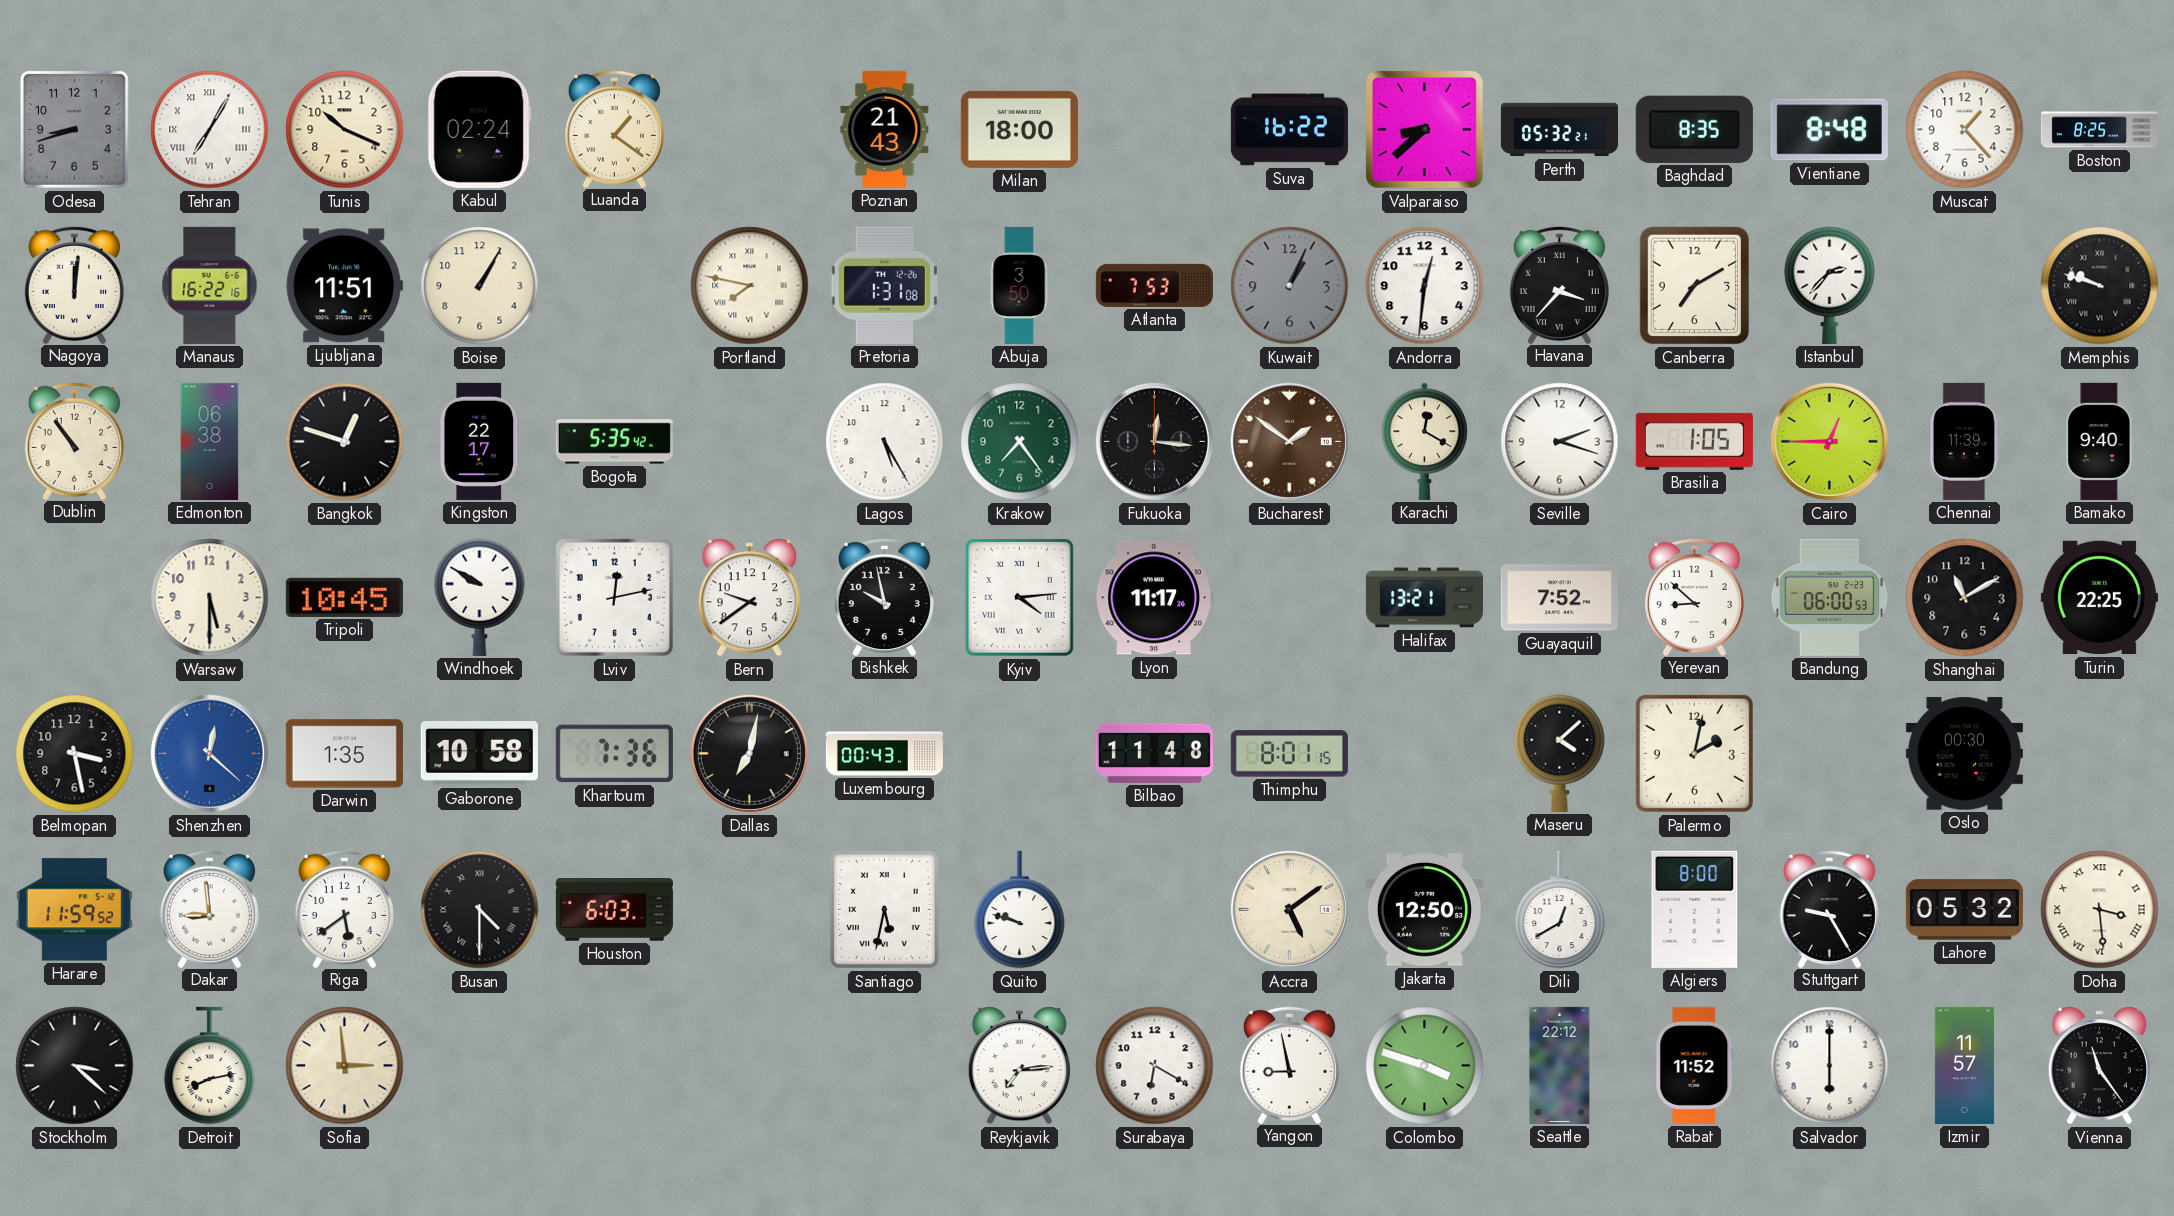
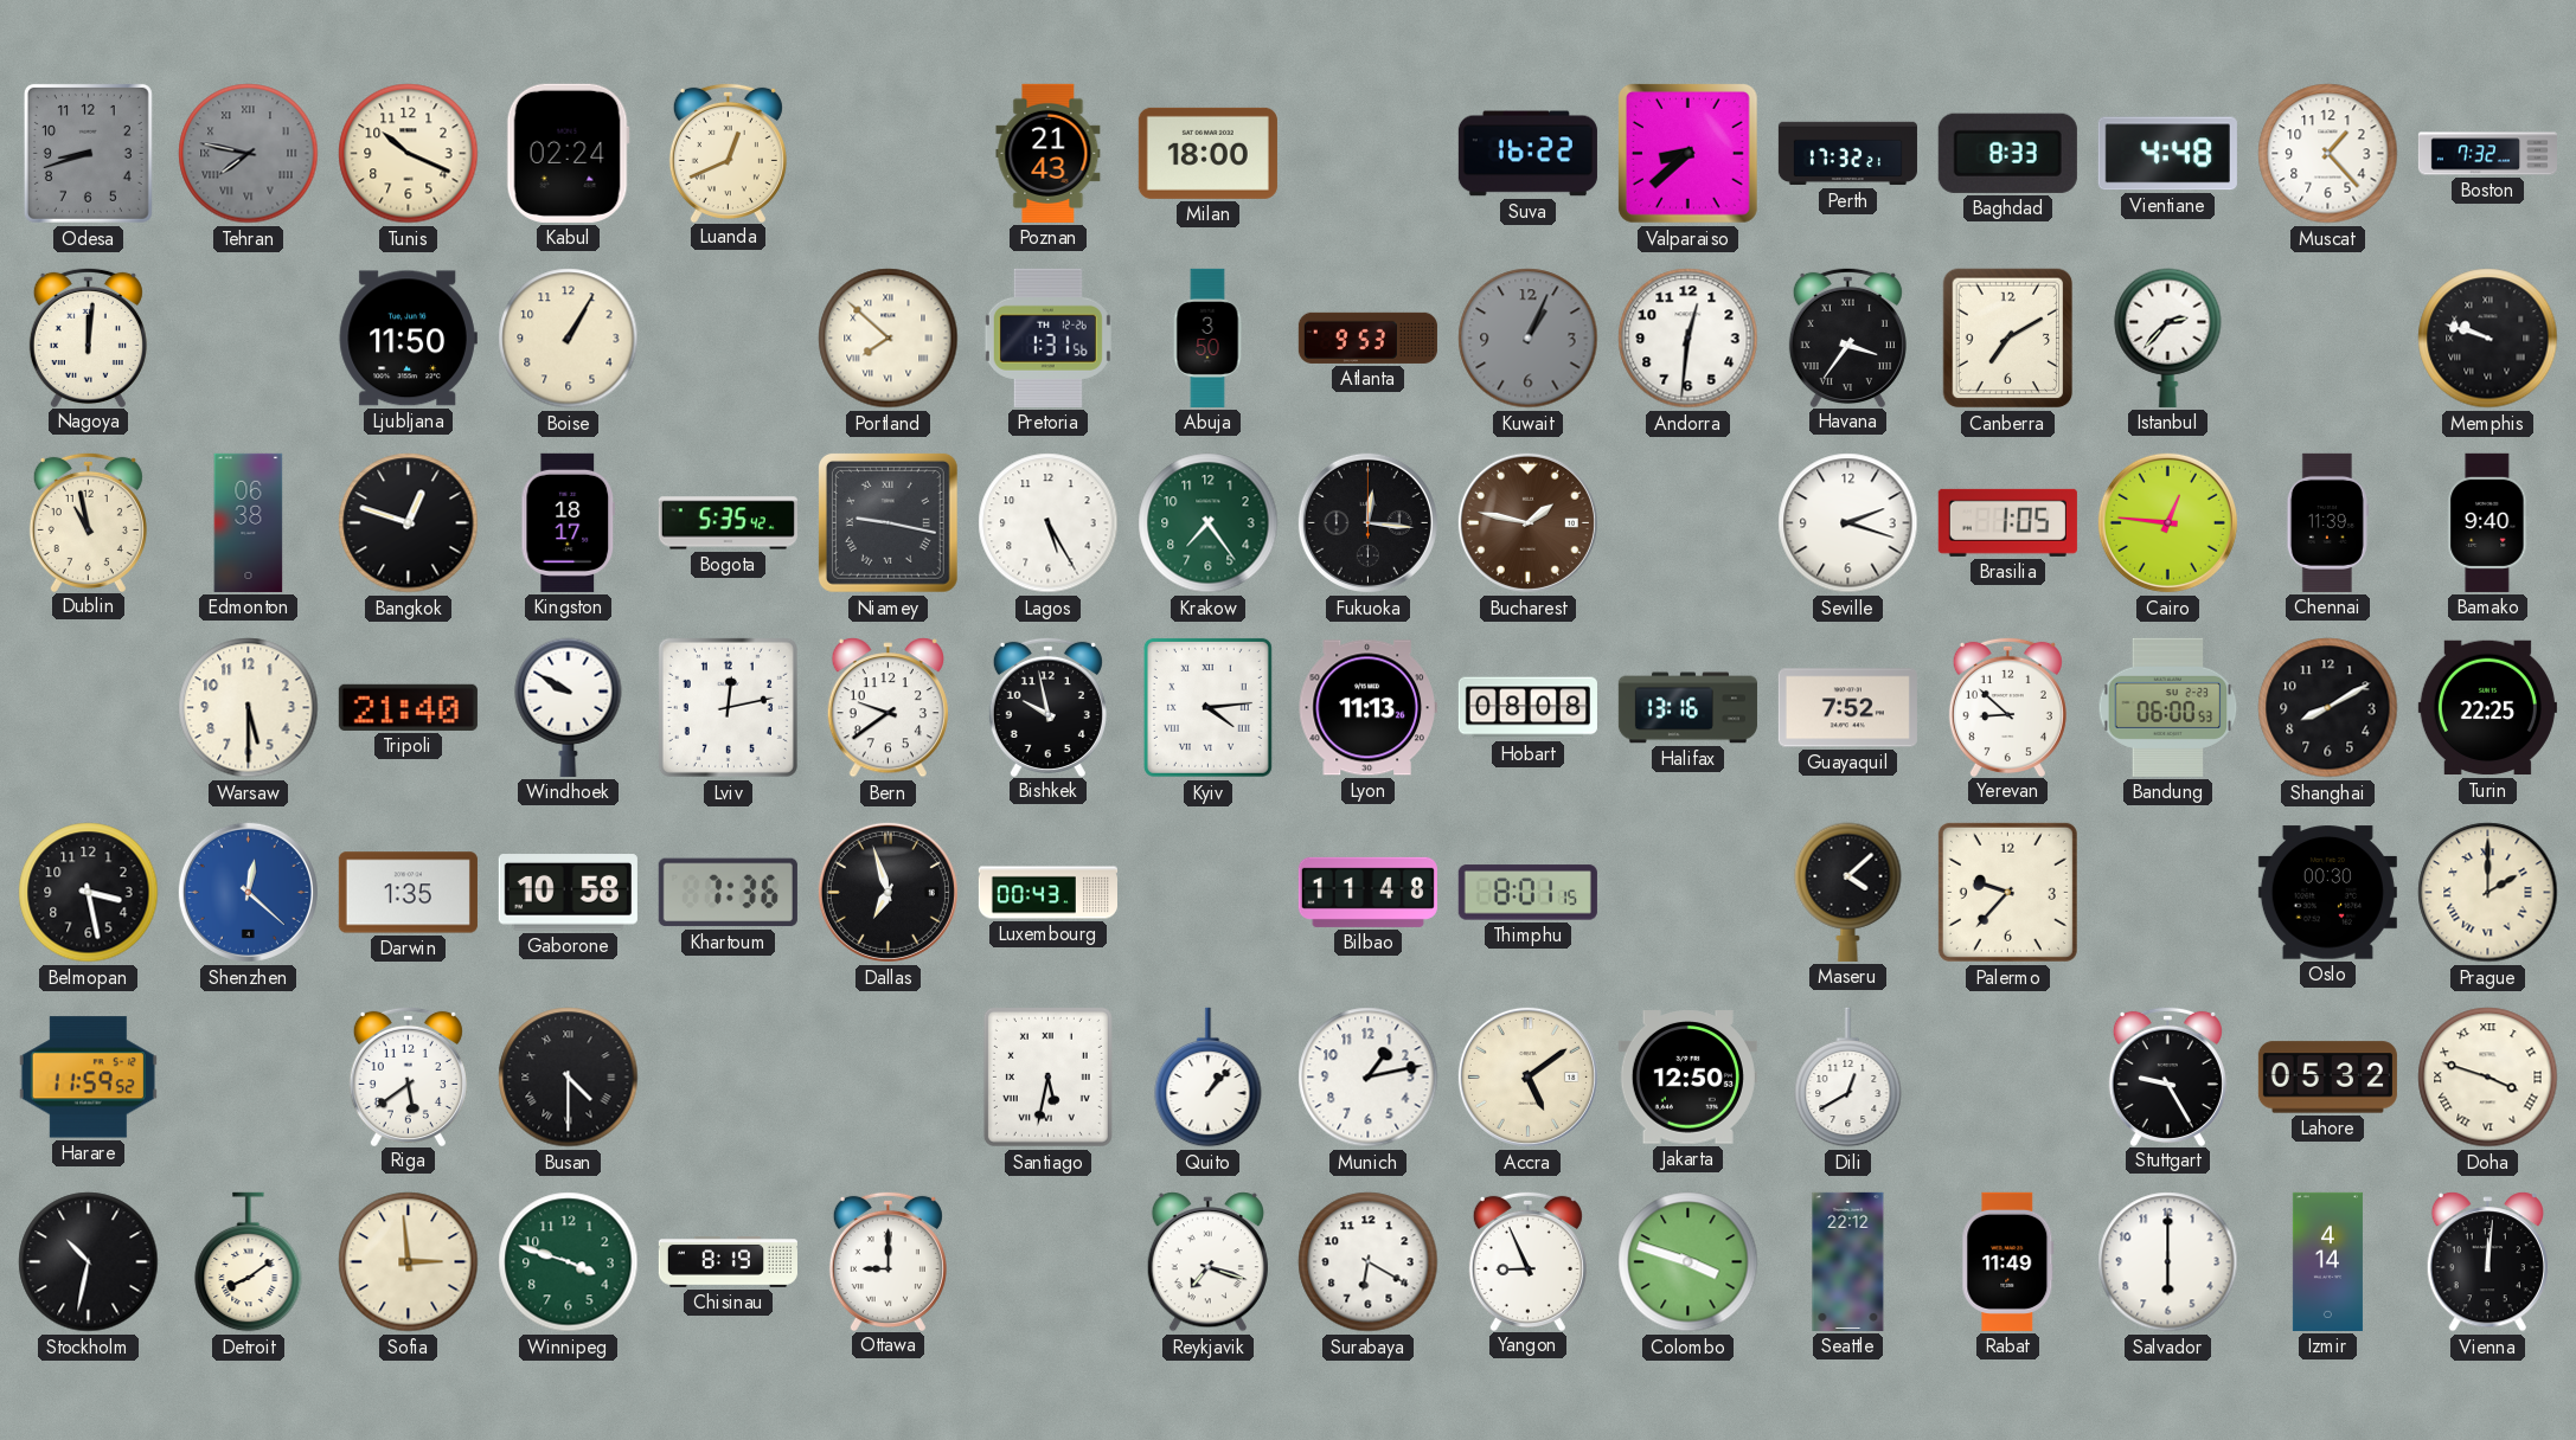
Tehran: 7:05 -> 7:47 (249, 154)
Tehran dial: white -> grey (249, 154)
Luanda: 1:21 -> 12:41 (728, 152)
Perth: 05:32 -> 17:32 (1847, 154)
Baghdad: 8:35 -> 8:33 (2007, 153)
Vientiane: 8:48 -> 4:48 (2167, 154)
Boston: 8:25 -> 7:32 (2487, 154)
Manaus: 16:22 -> none (210, 285)
Ljubljana: 11:51 -> 11:50 (408, 339)
Portland: 7:47 -> 7:52 (889, 339)
Pretoria: 1:31:08 -> 1:31:56 (1047, 337)
Atlanta: 7:53 -> 9:53 (1367, 337)
Havana: 3:37 -> 3:36 (1847, 336)
Dublin: 10:54 -> 10:58 (88, 521)
Kingston: 22:17 -> 18:17 (568, 522)
Niamey: none -> 9:17 (889, 523)
Bucharest: 1:51 -> 1:47 (1527, 522)
Karachi: 12:20 -> none (1425, 441)
Cairo: 12:45 -> 12:46 (2167, 522)
Tripoli: 10:45 -> 21:40 (408, 707)
Lyon: 11:17 -> 11:13 (1367, 708)
Hobart: none -> 08:08 (1527, 708)
Halifax: 13:21 -> 13:16 (1687, 708)
Shanghai: 11:10 -> 8:10 (2328, 708)
Dallas: 7:02 -> 6:57 (887, 892)
Palermo: 2:02 -> 9:37 (2007, 892)
Prague: none -> 2:00 (2488, 893)
Dakar: 8:59 -> none (209, 908)
Houston: 6:03 -> none (614, 910)
Quito: 9:48 -> 1:07 (1209, 1078)
Munich: none -> 1:13 (1369, 1078)
Algiers: 8:00 -> none (1695, 909)
Doha: 3:29 -> 3:48 (2488, 1078)
Stockholm: 3:22 -> 10:32 (89, 1262)
Detroit: 8:13 -> 8:09 (249, 1262)
Winnipeg: none -> 3:48 (569, 1262)
Chisinau: none -> 8:19 (728, 1262)
Ottawa: none -> 9:00 (887, 1260)
Reykjavik: 7:14 -> 7:18 (1207, 1262)
Yangon: 8:58 -> 8:56 (1527, 1260)
Rabat: 11:52 -> 11:49 (2008, 1261)
Izmir: 11:57 -> 4:14 (2327, 1261)
Vienna: 11:24 -> 12:01 (2487, 1262)
